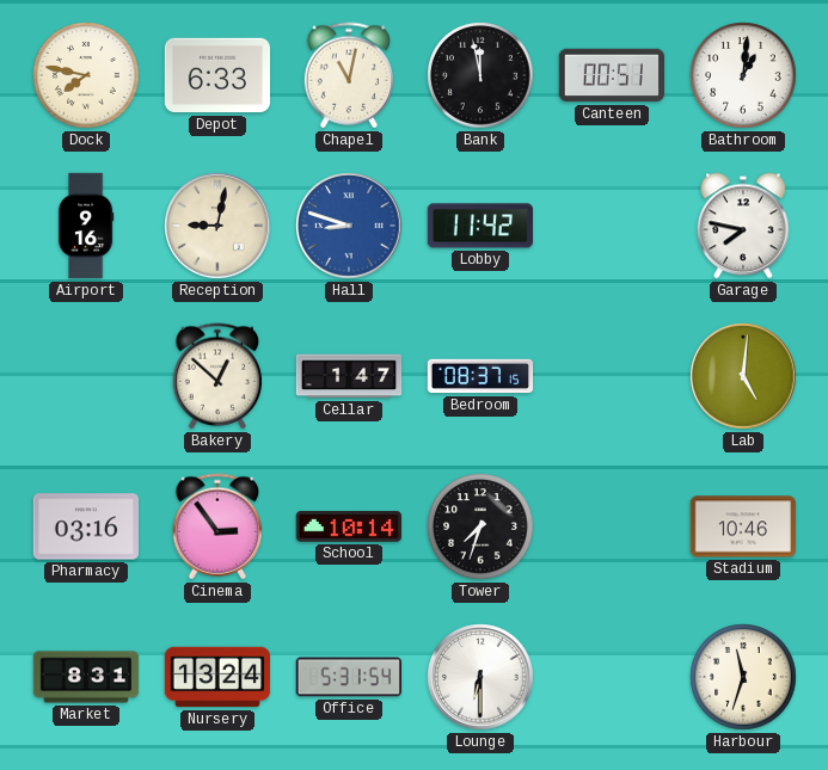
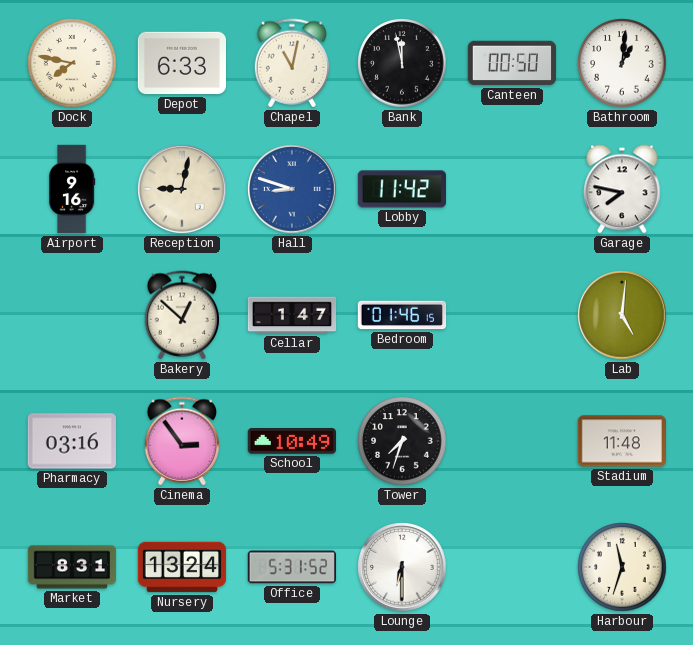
Canteen: 00:51 -> 00:50 (511, 63)
Bedroom: 08:37 -> 01:46 (402, 315)
School: 10:14 -> 10:49 (291, 441)
Stadium: 10:46 -> 11:48 (621, 441)
Office: 5:31:54 -> 5:31:52 (291, 567)
